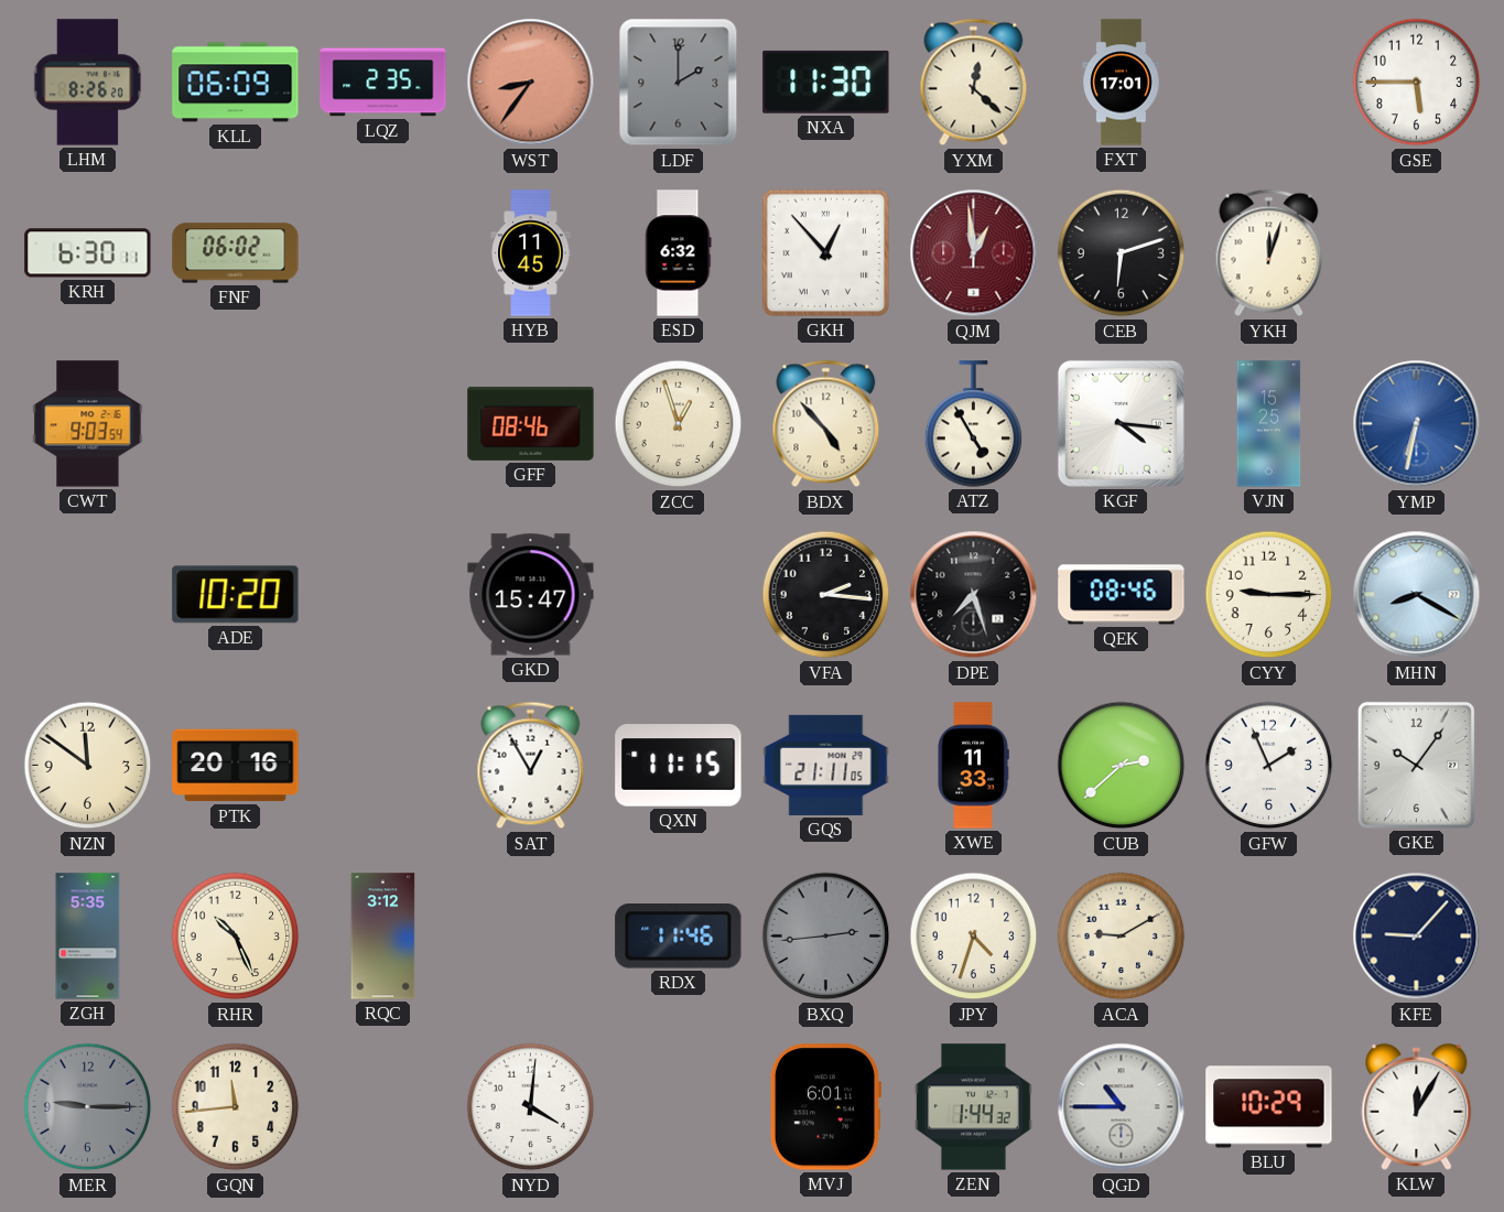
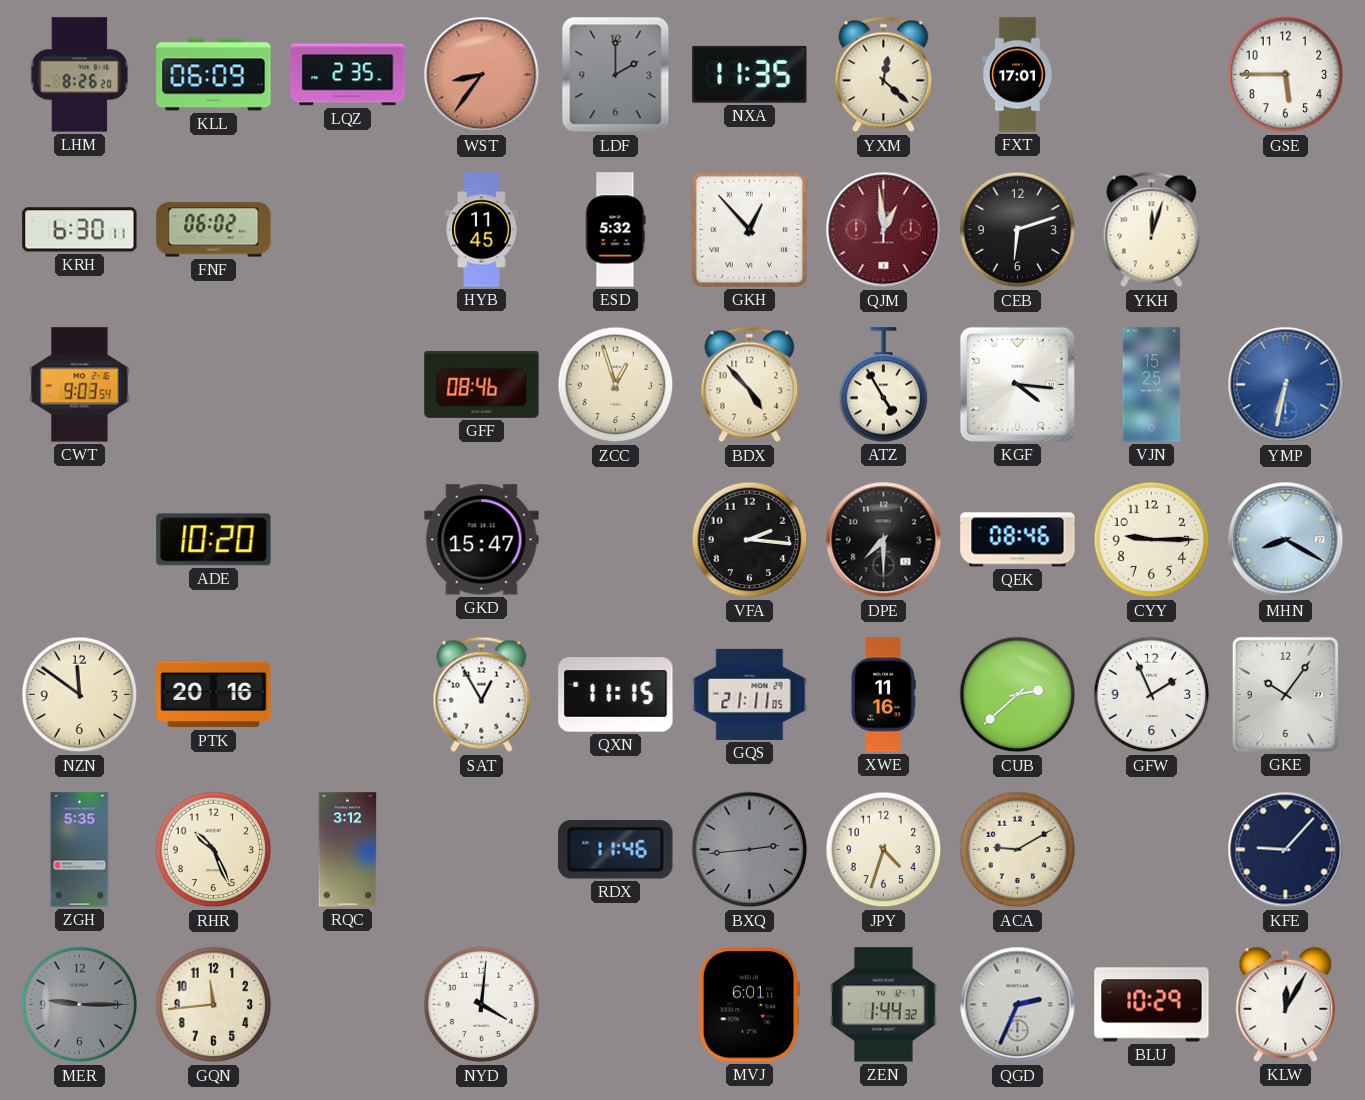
NXA: 11:30 -> 11:35 (750, 74)
ESD: 6:32 -> 5:32 (616, 230)
DPE: 7:27 -> 7:30 (884, 540)
XWE: 11:33 -> 11:16 (883, 695)
QGD: 10:45 -> 2:34 (1018, 1005)
